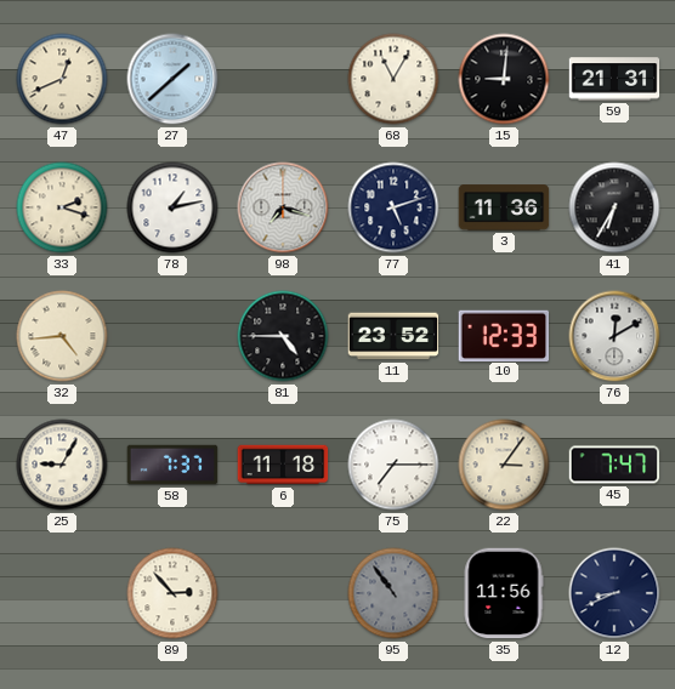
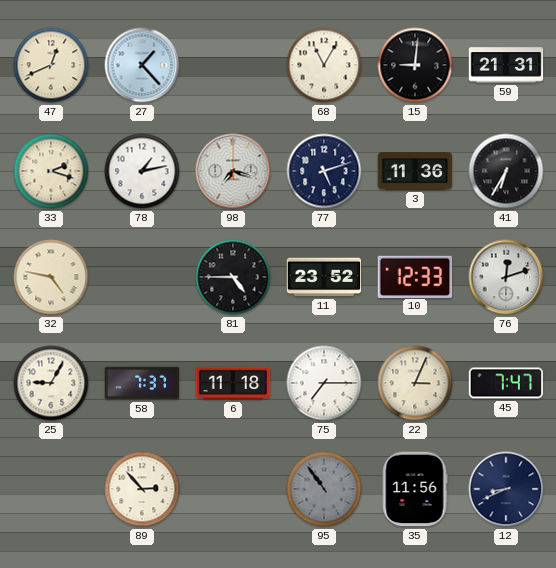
27: 1:38 -> 1:23 (142, 65)
32: 4:44 -> 4:47 (51, 277)
76: 12:10 -> 12:12 (506, 277)
22: 3:06 -> 3:04 (415, 383)
